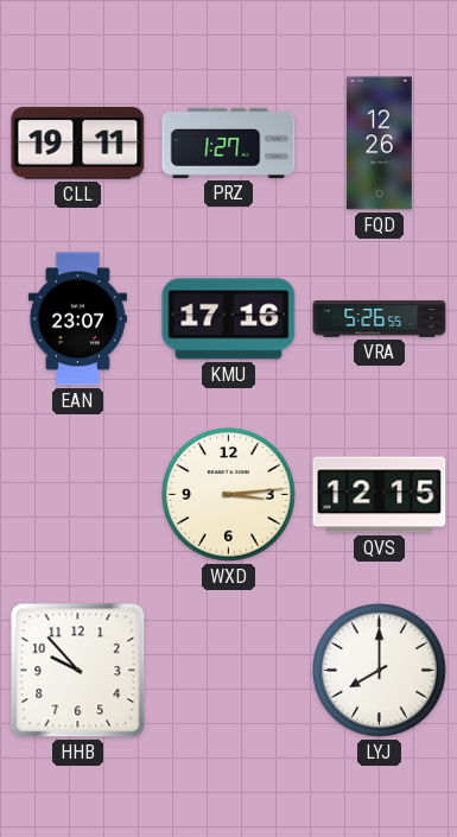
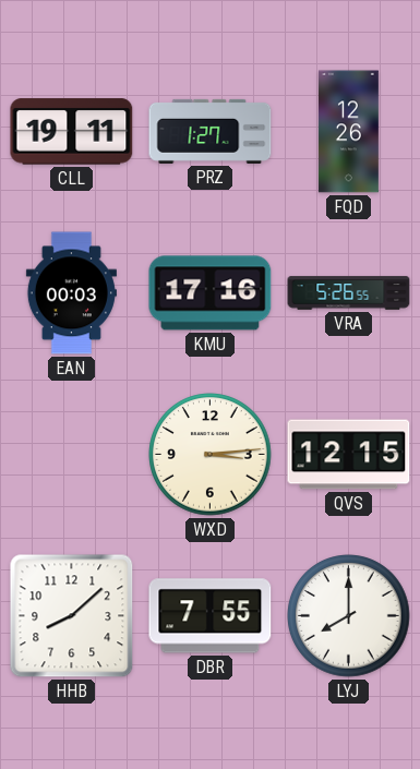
EAN: 23:07 -> 00:03 (71, 293)
HHB: 9:53 -> 8:08 (72, 616)
DBR: none -> 7:55 (211, 616)
